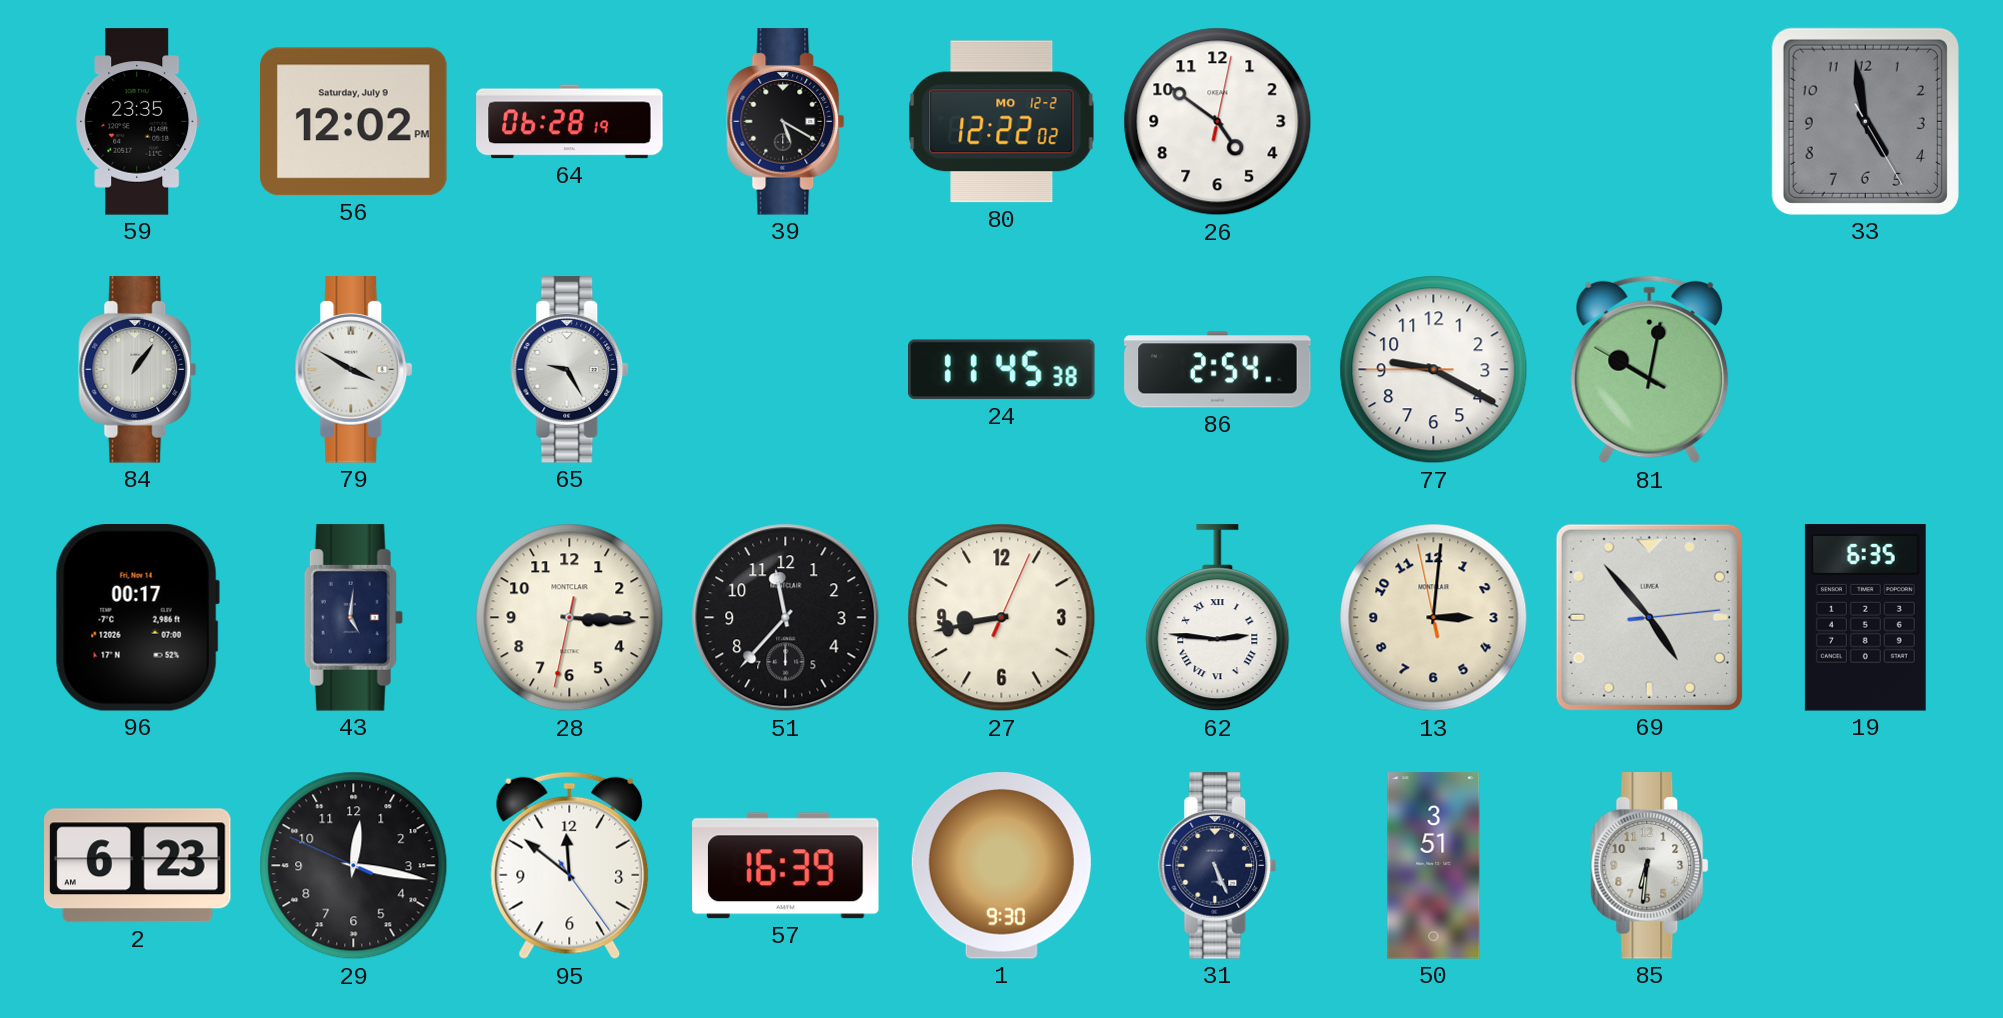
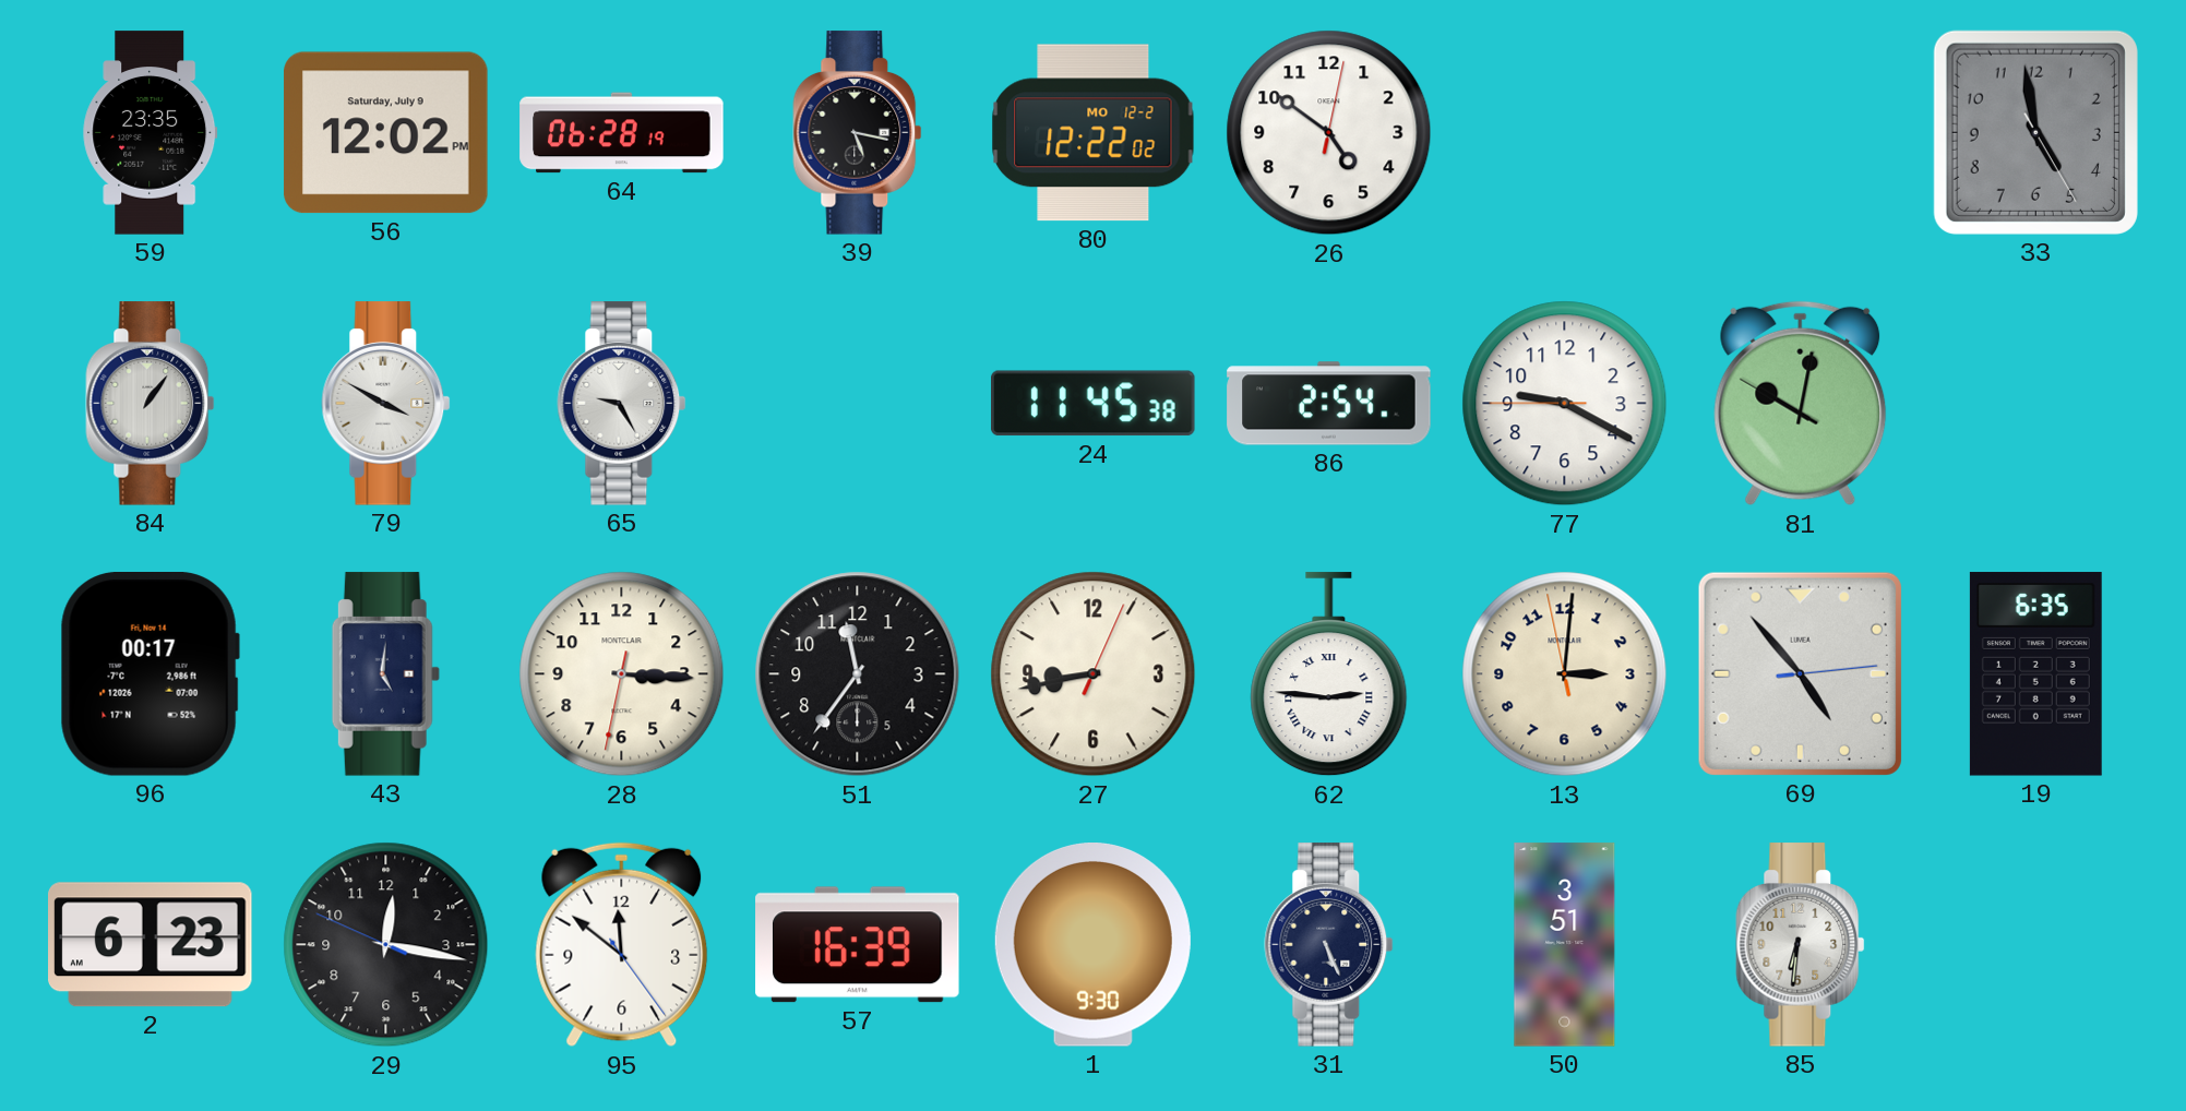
39: 5:20 -> 5:17 (858, 133)
51: 11:37 -> 11:36 (858, 674)
